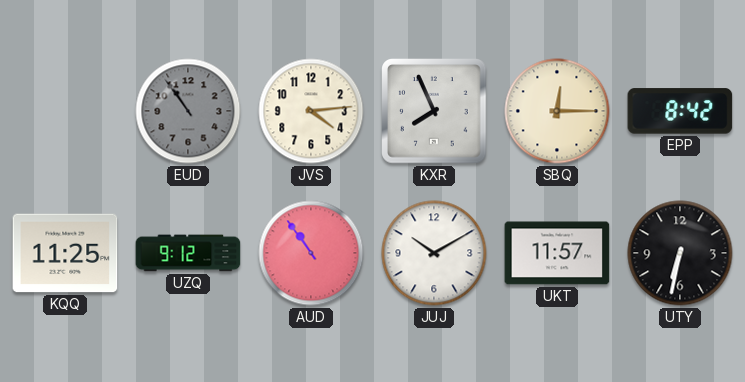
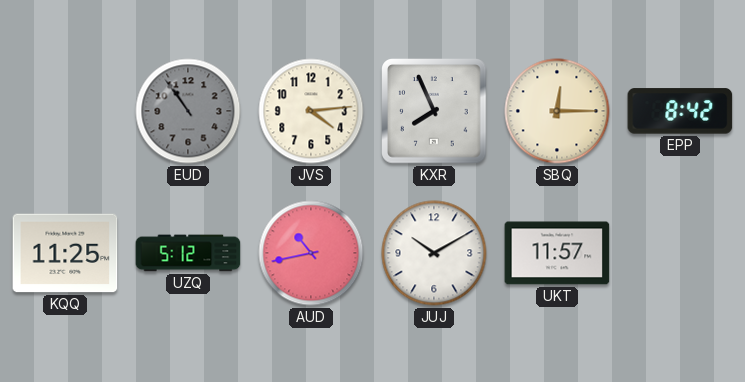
UZQ: 9:12 -> 5:12 (188, 253)
AUD: 10:54 -> 10:43 (311, 253)
UTY: 6:32 -> none (680, 253)
